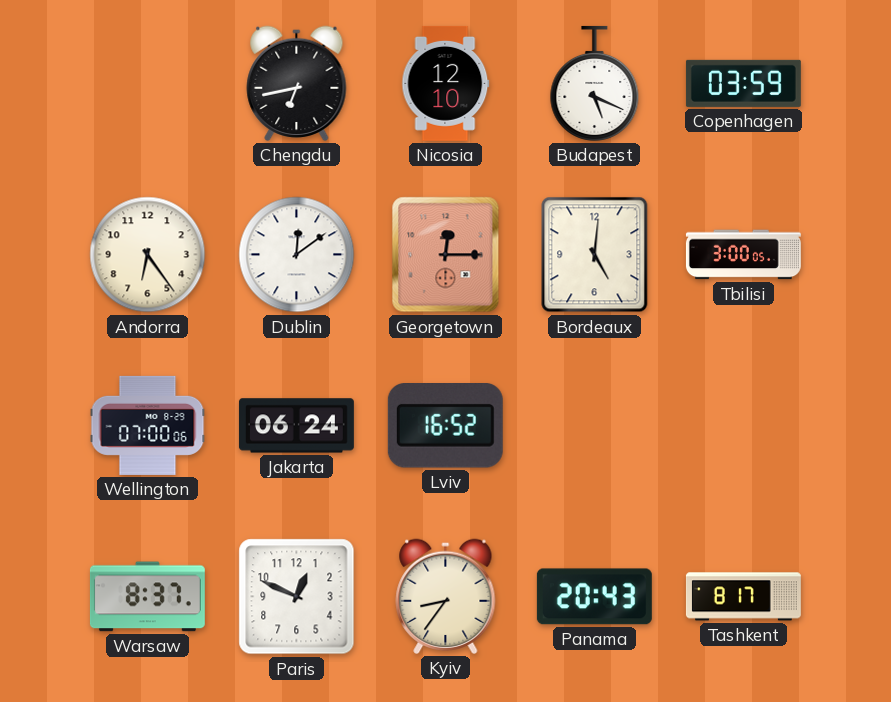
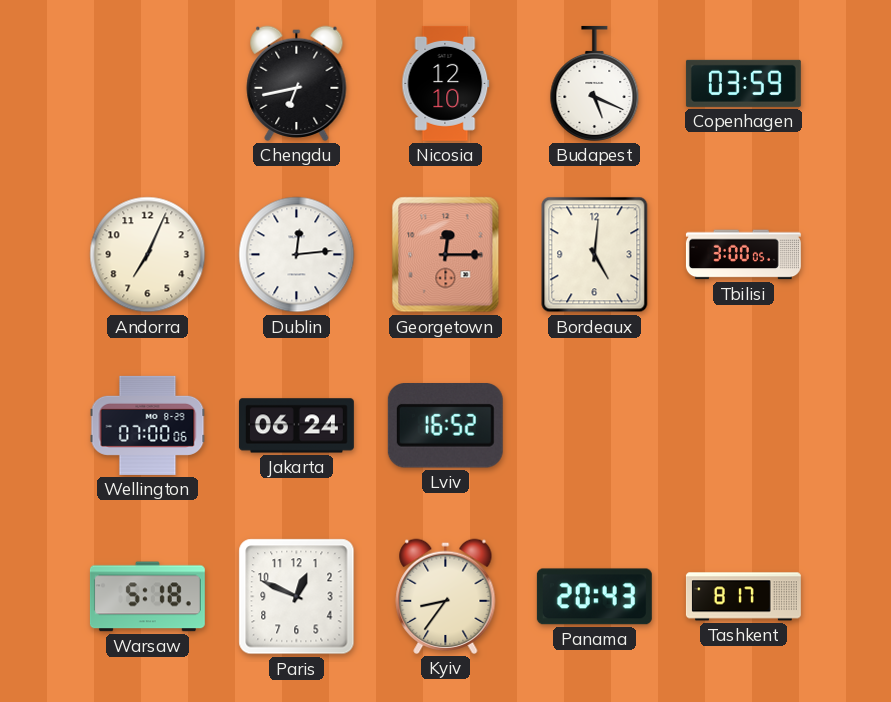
Andorra: 6:24 -> 7:04 (148, 255)
Dublin: 12:09 -> 12:14 (297, 255)
Warsaw: 8:37 -> 5:18 (147, 597)
